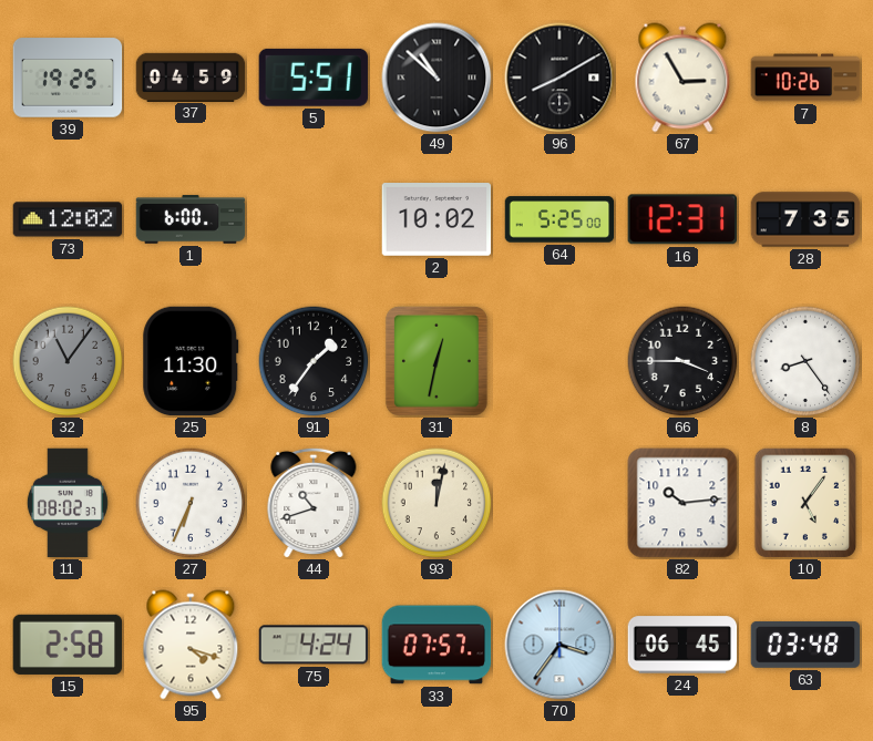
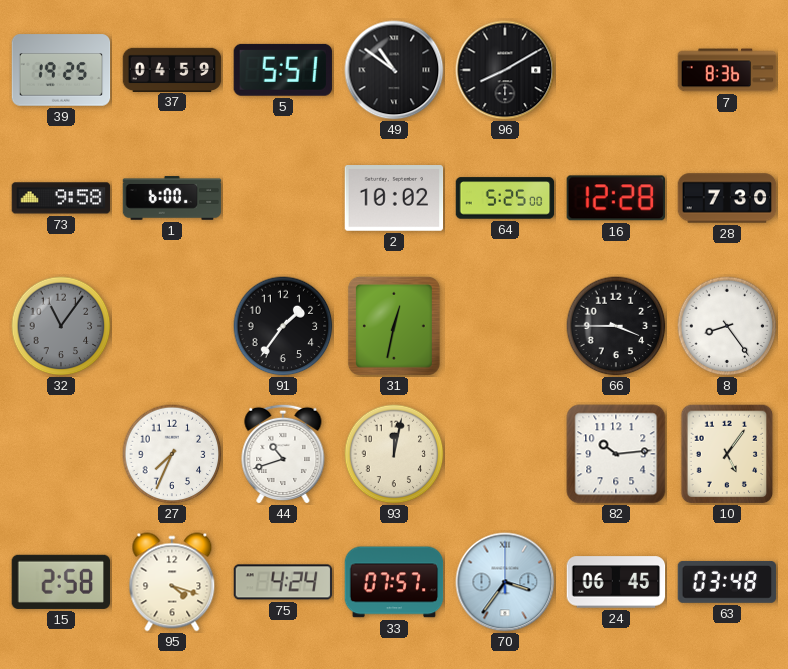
49: 10:52 -> 10:51 (394, 70)
67: 2:55 -> none (682, 78)
7: 10:26 -> 8:36 (727, 70)
73: 12:02 -> 9:58 (61, 198)
16: 12:31 -> 12:28 (616, 198)
28: 7:35 -> 7:30 (727, 198)
25: 11:30 -> none (191, 361)
11: 08:02 -> none (68, 503)
27: 6:34 -> 7:34 (172, 454)
